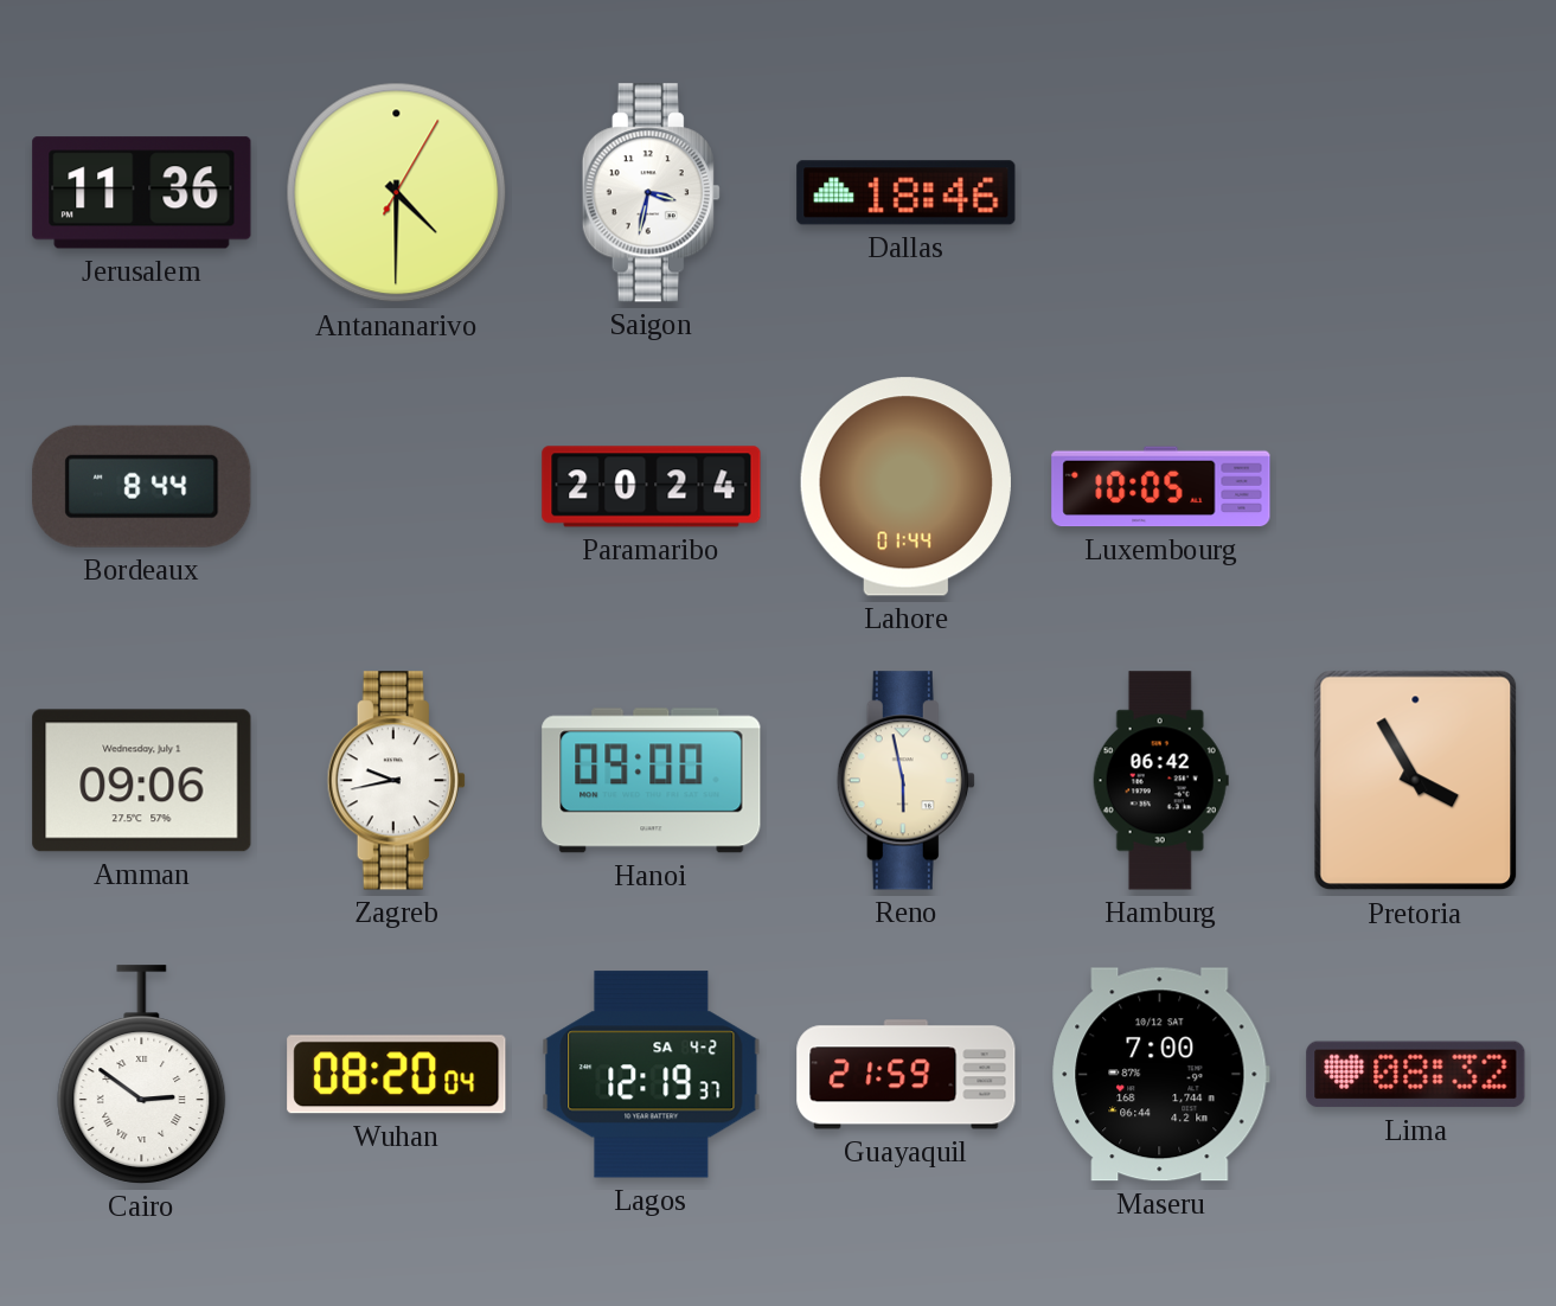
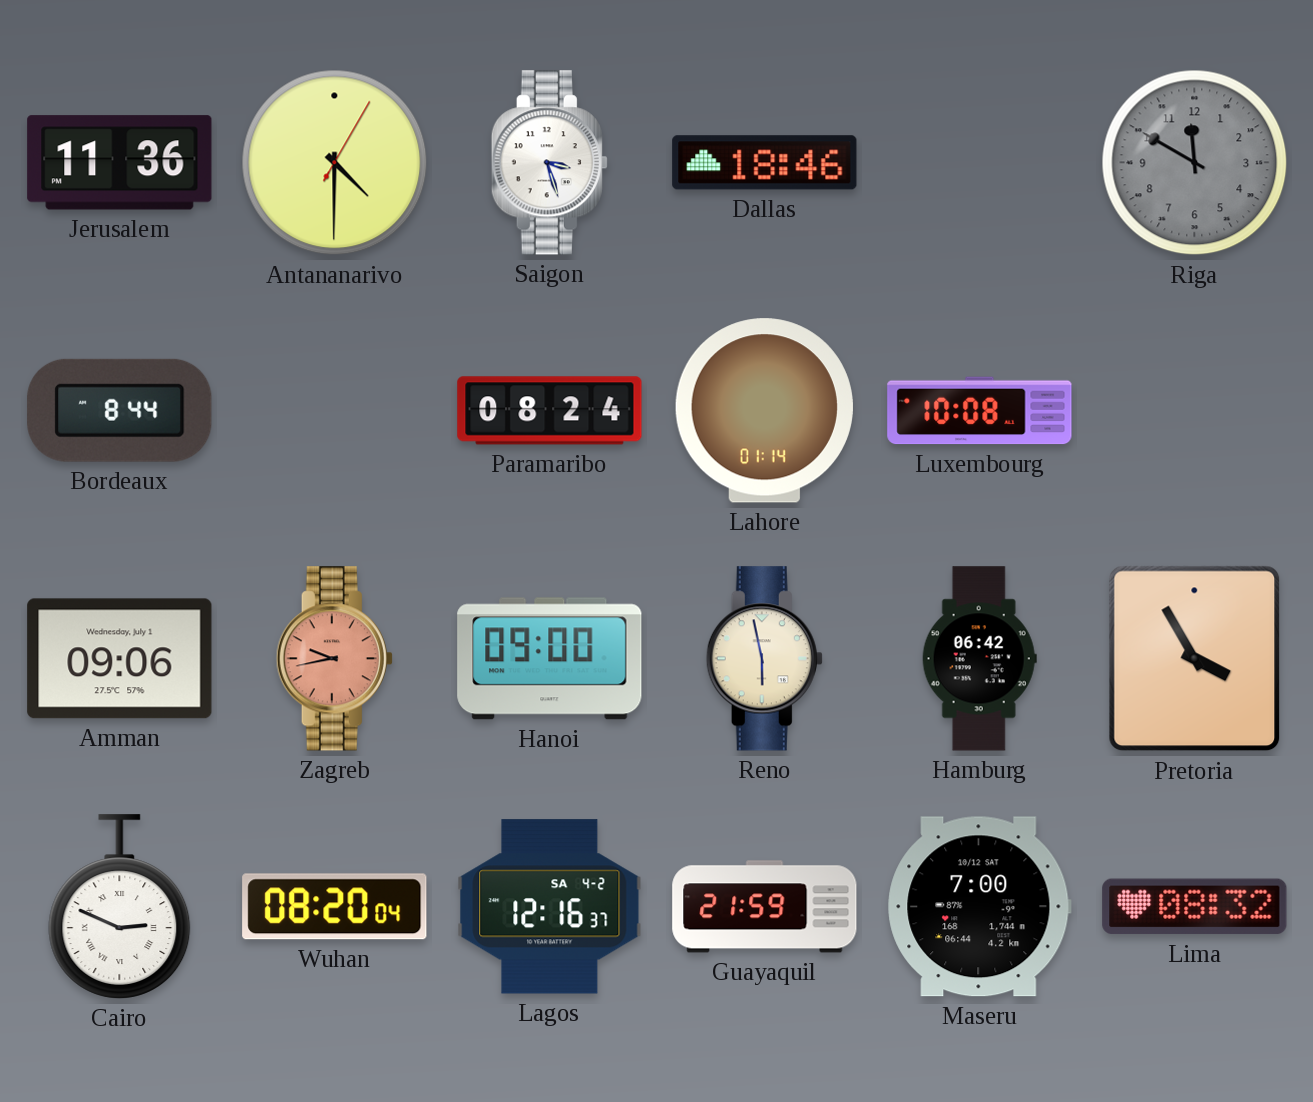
Saigon: 3:32 -> 3:27 (549, 163)
Riga: none -> 11:50 (1195, 163)
Paramaribo: 20:24 -> 08:24 (550, 411)
Lahore: 01:44 -> 01:14 (764, 411)
Luxembourg: 10:05 -> 10:08 (980, 411)
Zagreb dial: white -> salmon (334, 659)
Cairo: 2:51 -> 2:49 (120, 907)
Lagos: 12:19 -> 12:16 (550, 907)
